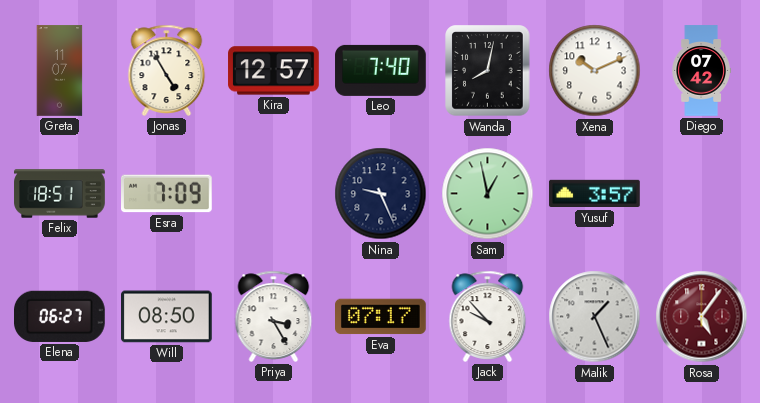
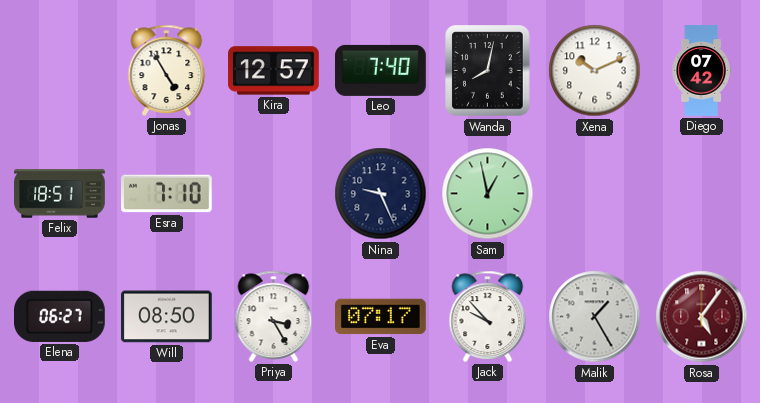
Greta: 11:07 -> none (60, 71)
Esra: 7:09 -> 7:10 (167, 194)
Yusuf: 3:57 -> none (595, 194)
Malik: 1:26 -> 1:25 (595, 317)
